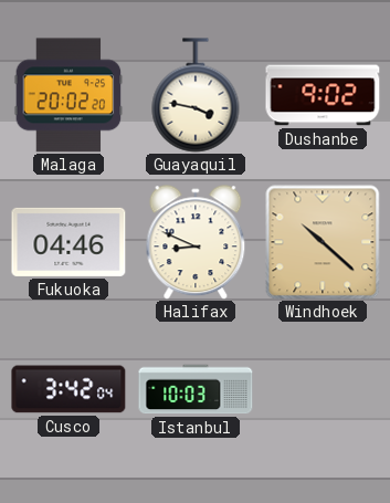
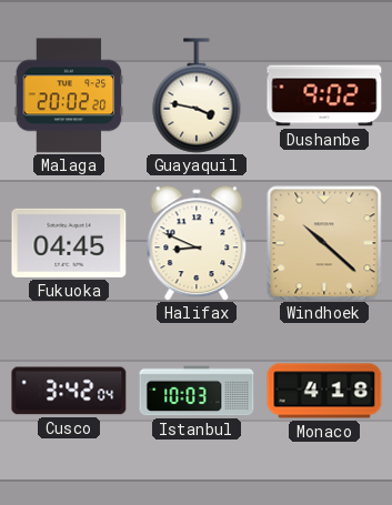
Fukuoka: 04:46 -> 04:45 (69, 243)
Monaco: none -> 4:18 (324, 391)
